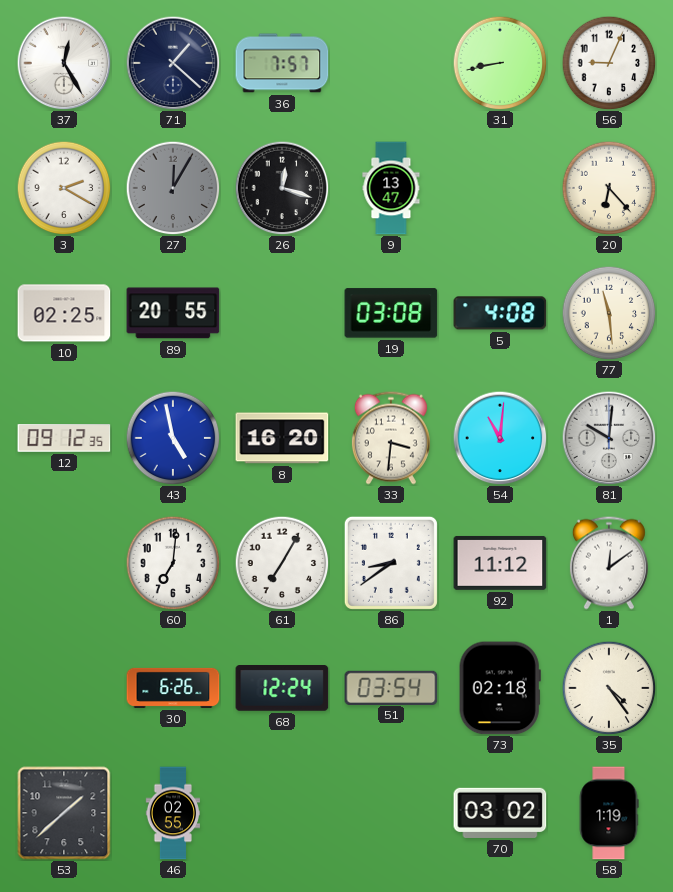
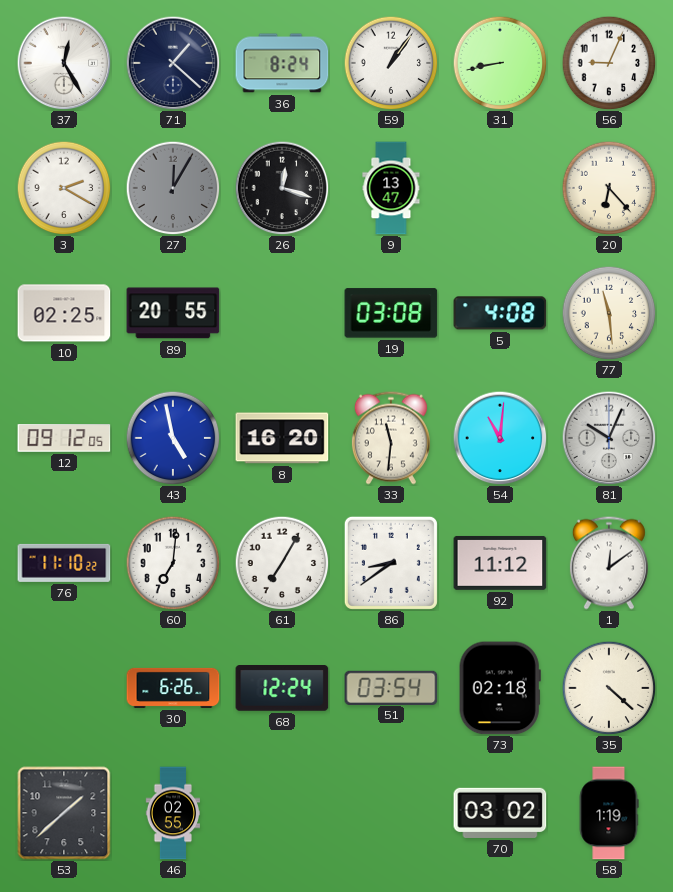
36: 7:57 -> 8:24 (282, 63)
59: none -> 1:06 (391, 63)
12: 09:12:35 -> 09:12:05 (64, 438)
33: 3:31 -> 11:31 (391, 438)
81: 10:01 -> 10:04 (609, 438)
76: none -> 11:10 (64, 563)
35: 4:24 -> 4:22 (609, 688)
